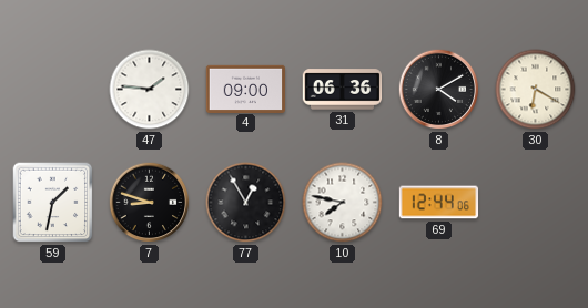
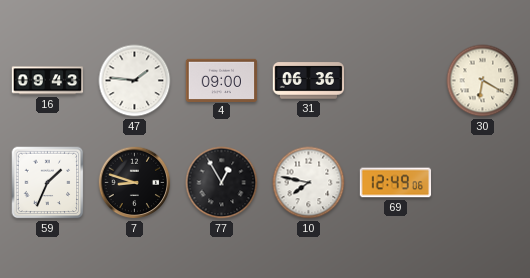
16: none -> 09:43 (48, 81)
8: 4:10 -> none (439, 90)
59: 1:32 -> 1:34 (48, 183)
69: 12:44 -> 12:49 (396, 183)
